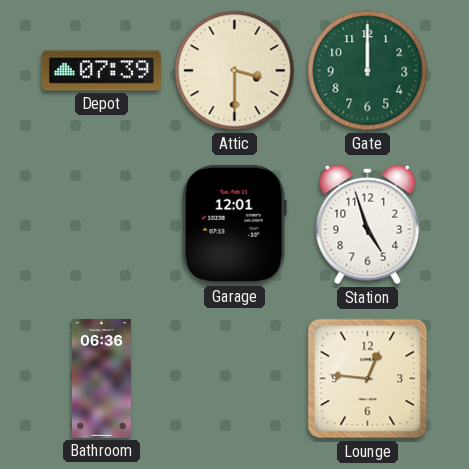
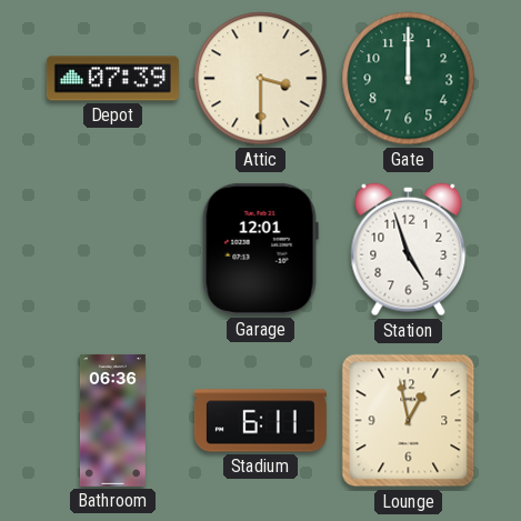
Stadium: none -> 6:11 (260, 421)
Lounge: 12:46 -> 12:58 (409, 421)
